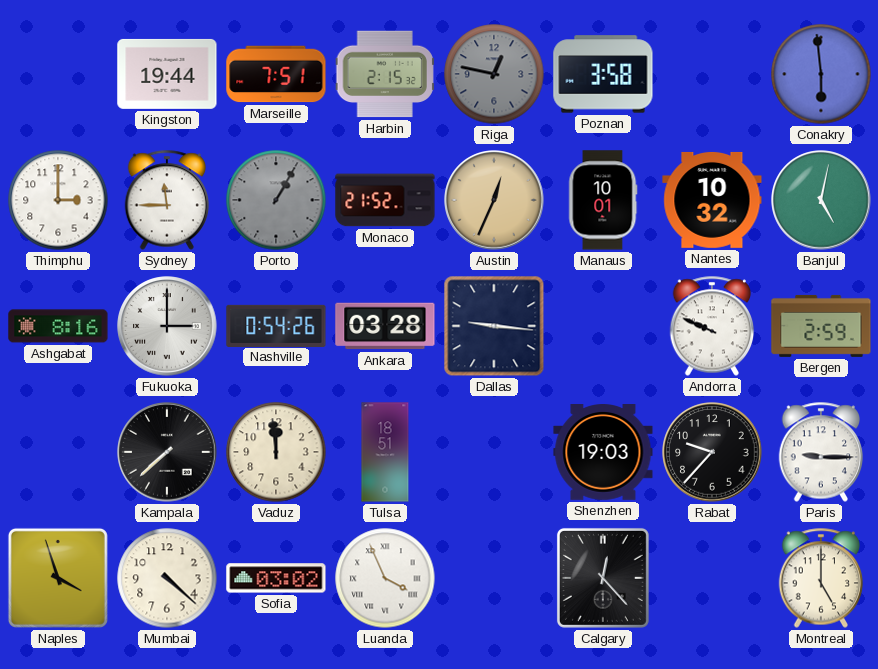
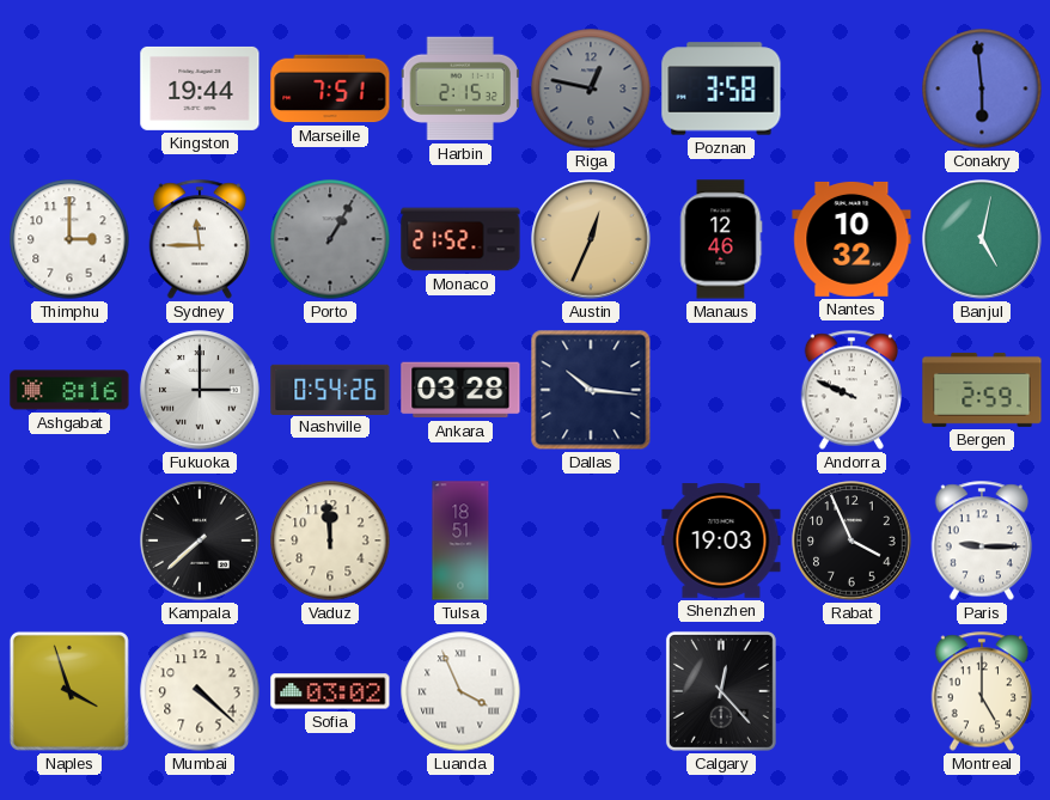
Manaus: 10:01 -> 12:46 (721, 239)
Dallas: 9:16 -> 10:16 (591, 390)
Rabat: 9:37 -> 3:56 (851, 541)
